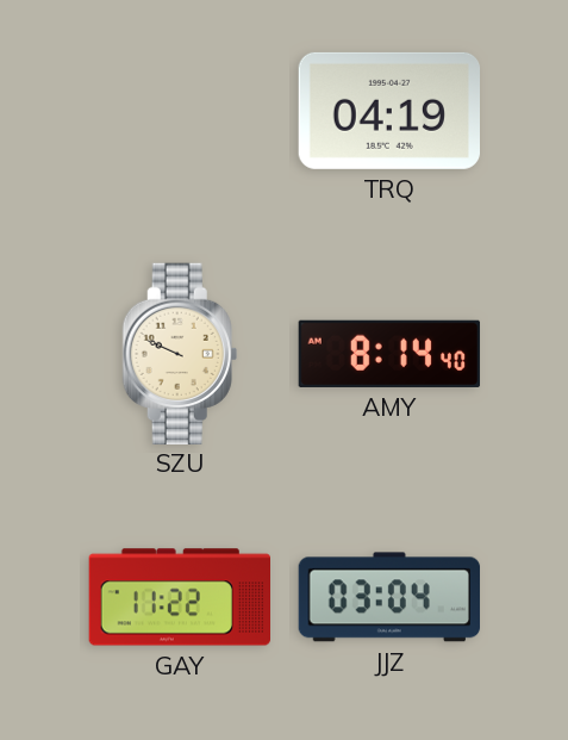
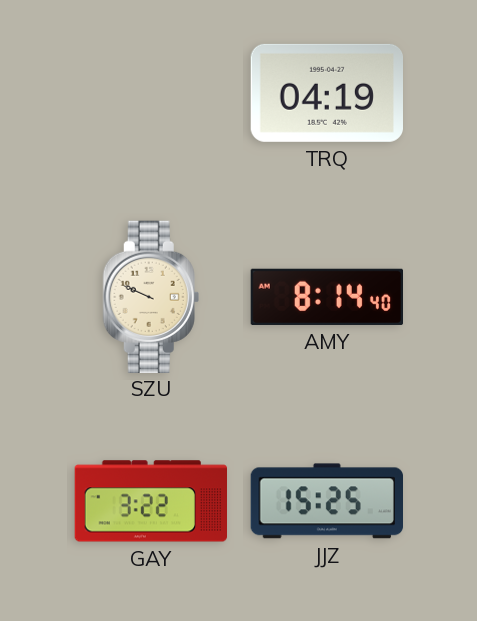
GAY: 11:22 -> 3:22 (150, 501)
JJZ: 03:04 -> 15:25 (326, 501)
